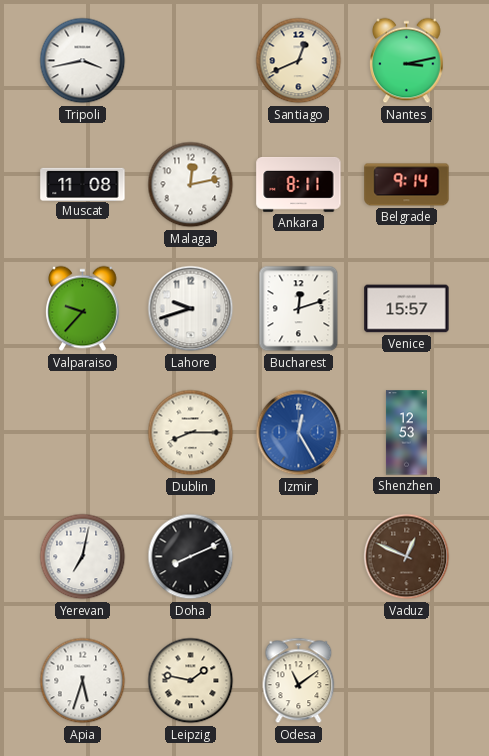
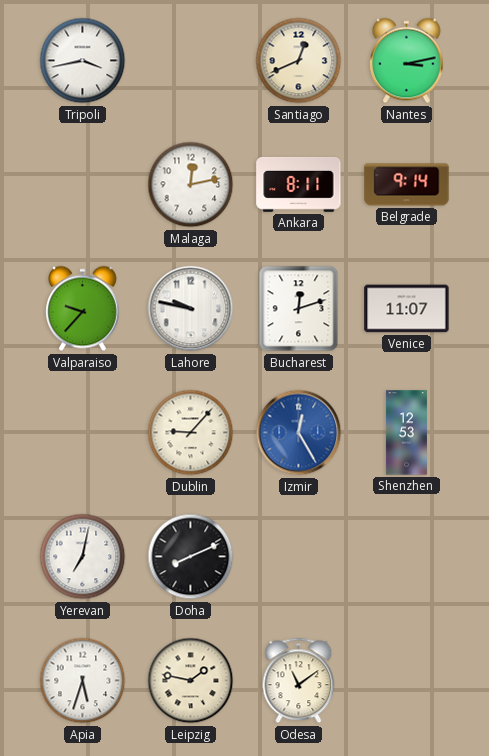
Muscat: 11:08 -> none (83, 184)
Lahore: 9:42 -> 9:47 (191, 309)
Venice: 15:57 -> 11:07 (407, 309)
Dublin: 8:15 -> 9:07 (191, 433)
Vaduz: 12:49 -> none (407, 557)
